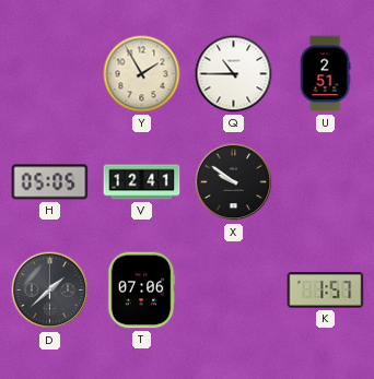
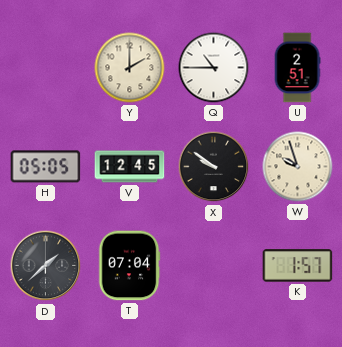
Y: 1:55 -> 2:00 (130, 68)
V: 12:41 -> 12:45 (130, 167)
W: none -> 9:57 (298, 167)
T: 07:06 -> 07:04 (129, 266)
